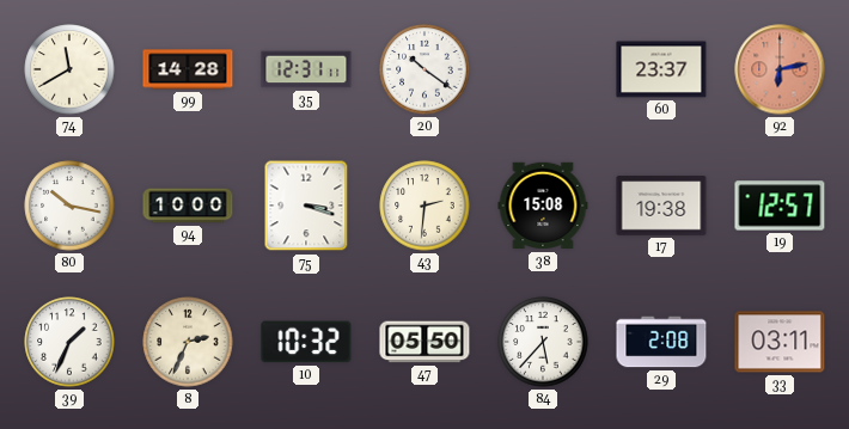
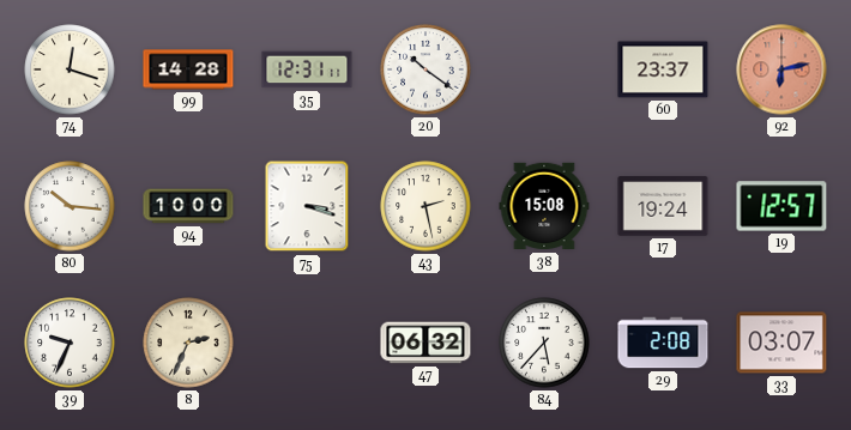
74: 11:40 -> 12:18 (70, 69)
80: 10:17 -> 10:16 (70, 206)
43: 2:31 -> 2:28 (425, 206)
17: 19:38 -> 19:24 (663, 206)
39: 1:34 -> 9:34 (70, 343)
10: 10:32 -> none (306, 342)
47: 05:50 -> 06:32 (425, 343)
33: 03:11 -> 03:07 (781, 343)
